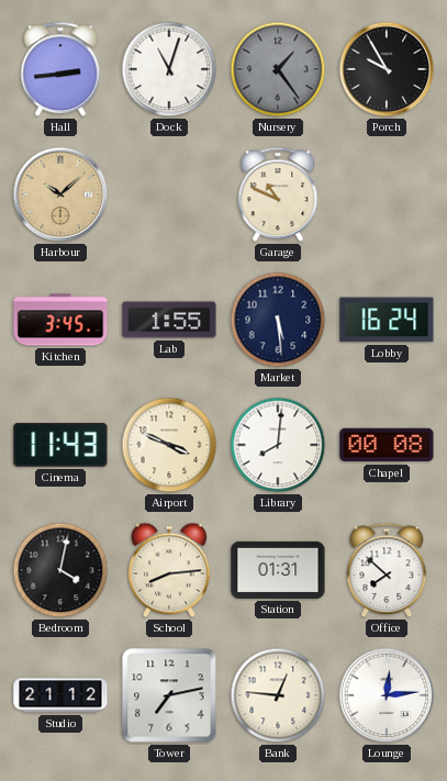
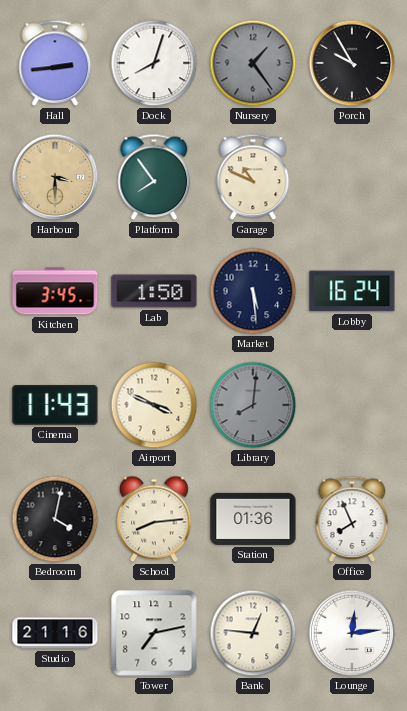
Dock: 11:03 -> 8:03 (154, 63)
Harbour: 10:08 -> 3:30 (55, 177)
Platform: none -> 7:54 (154, 177)
Lab: 1:55 -> 1:50 (154, 291)
Library dial: white -> grey (253, 405)
Chapel: 00:08 -> none (387, 445)
Station: 01:31 -> 01:36 (253, 519)
Office: 7:52 -> 7:56 (352, 519)
Studio: 21:12 -> 21:16 (55, 633)
